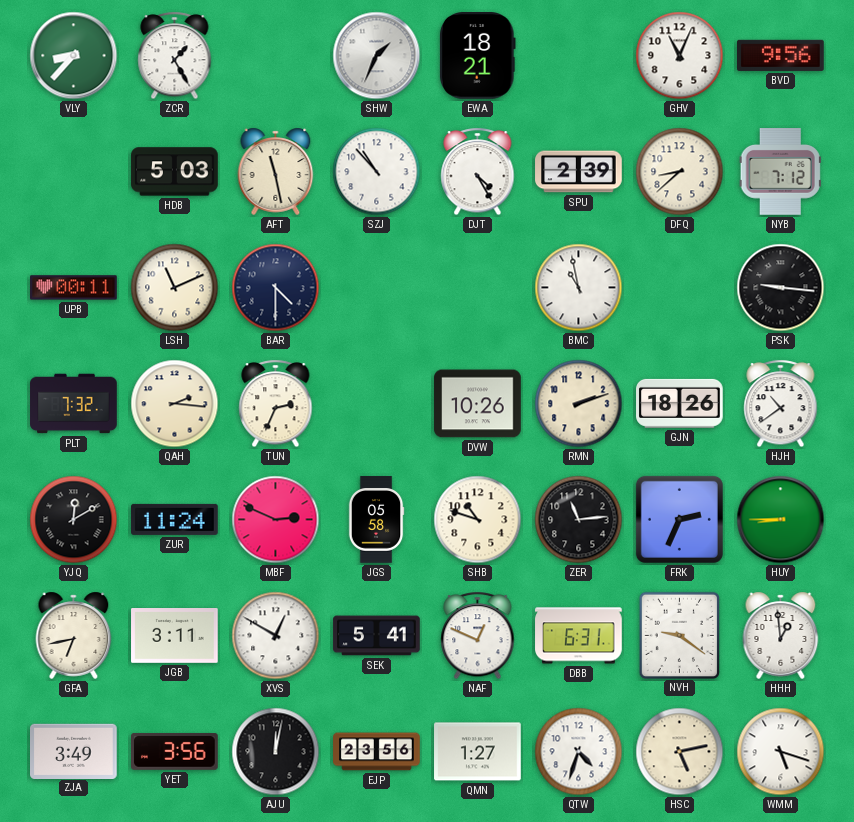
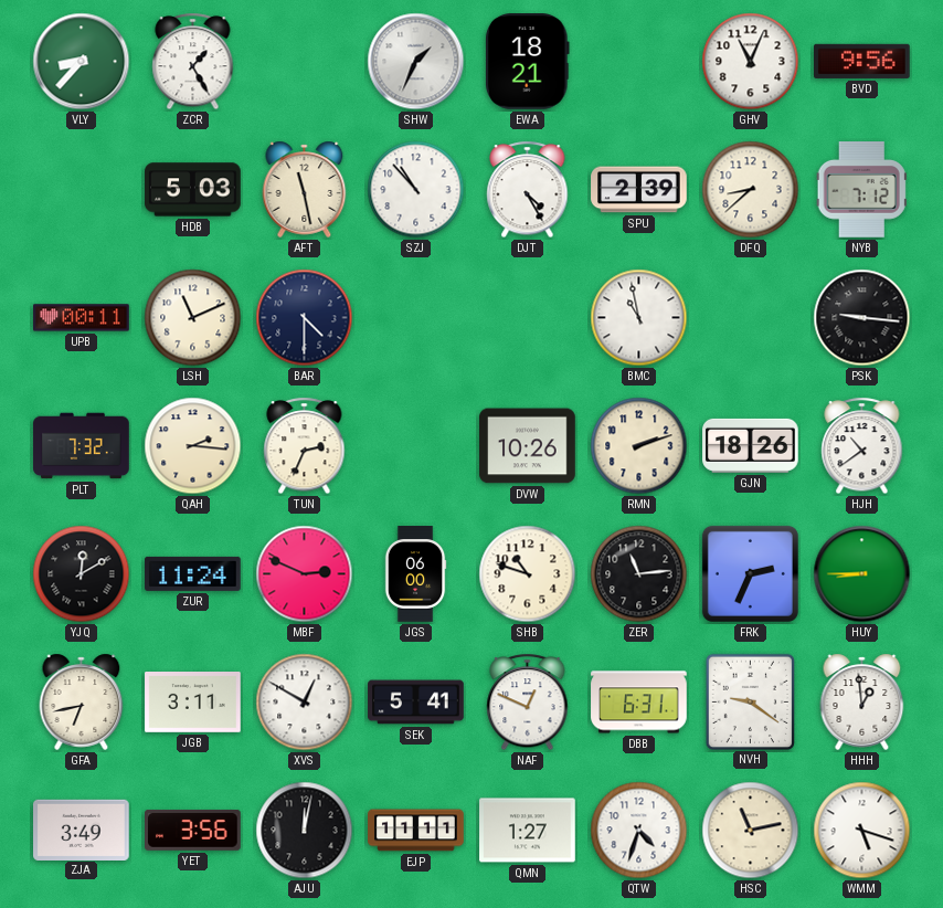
JGS: 05:58 -> 06:00 (415, 574)
EJP: 23:56 -> 11:11 (416, 831)
HSC: 5:13 -> 11:13 (751, 831)
